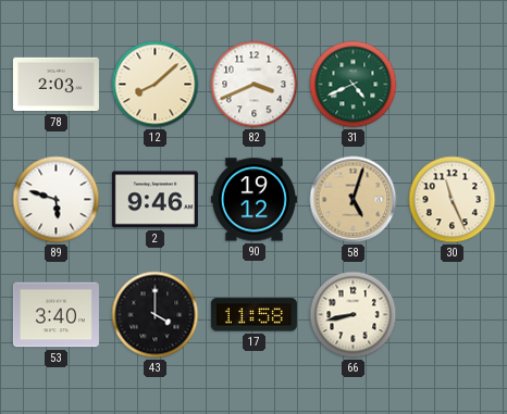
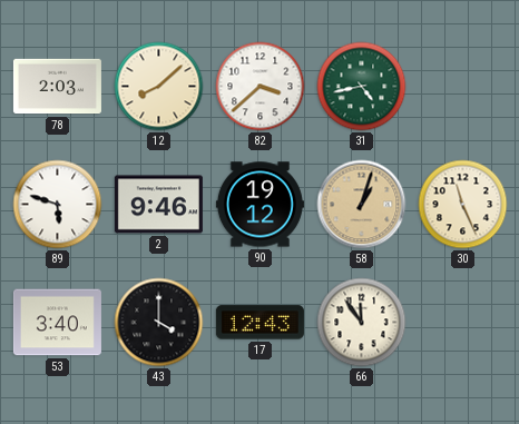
82: 3:41 -> 3:38 (261, 87)
31: 4:41 -> 4:43 (362, 87)
58: 5:03 -> 1:03 (362, 205)
17: 11:58 -> 12:43 (259, 323)
66: 8:43 -> 11:54 (362, 323)
